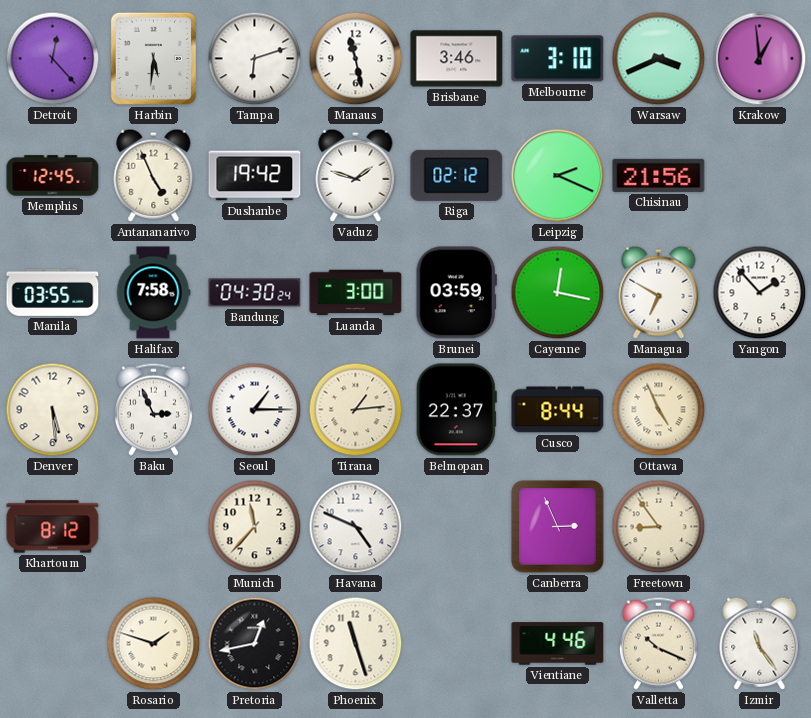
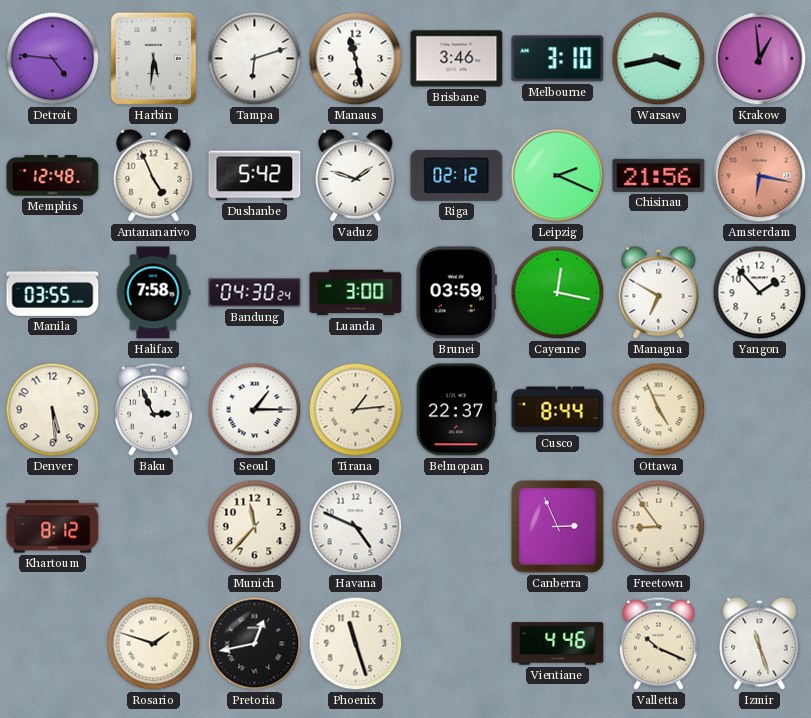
Detroit: 12:23 -> 4:46 (53, 59)
Warsaw: 3:41 -> 3:43 (659, 59)
Memphis: 12:45 -> 12:48 (53, 176)
Dushanbe: 19:42 -> 5:42 (255, 176)
Amsterdam: none -> 6:17 (760, 176)
Izmir: 11:24 -> 11:27 (760, 643)
